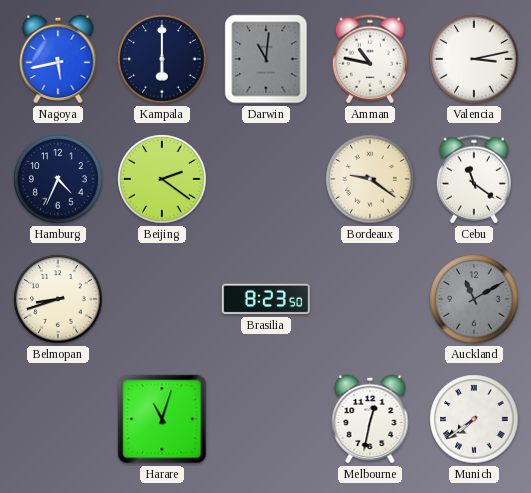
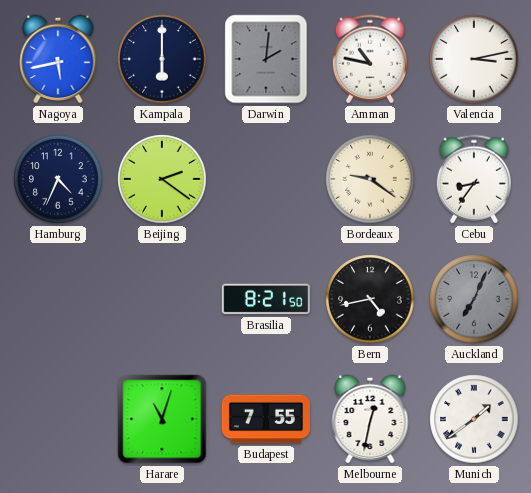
Darwin: 11:01 -> 2:01 (266, 59)
Cebu: 11:21 -> 8:36 (474, 179)
Belmopan: 8:42 -> none (58, 299)
Brasilia: 8:23 -> 8:21 (266, 299)
Bern: none -> 4:43 (370, 299)
Auckland: 11:10 -> 7:04 (474, 299)
Budapest: none -> 7:55 (265, 419)
Munich: 7:39 -> 1:39 (474, 419)
